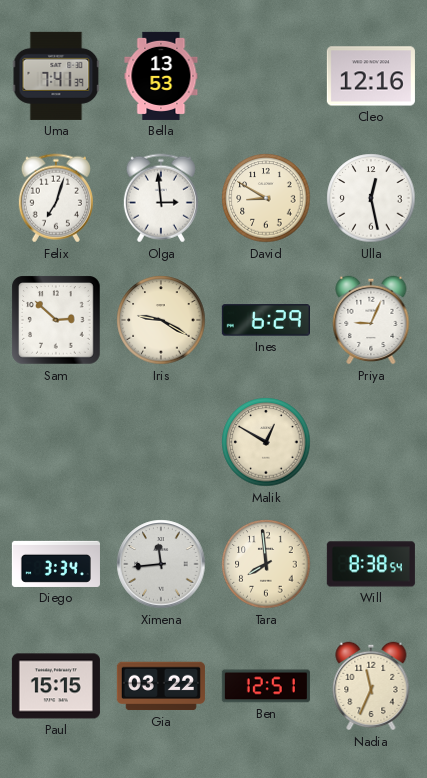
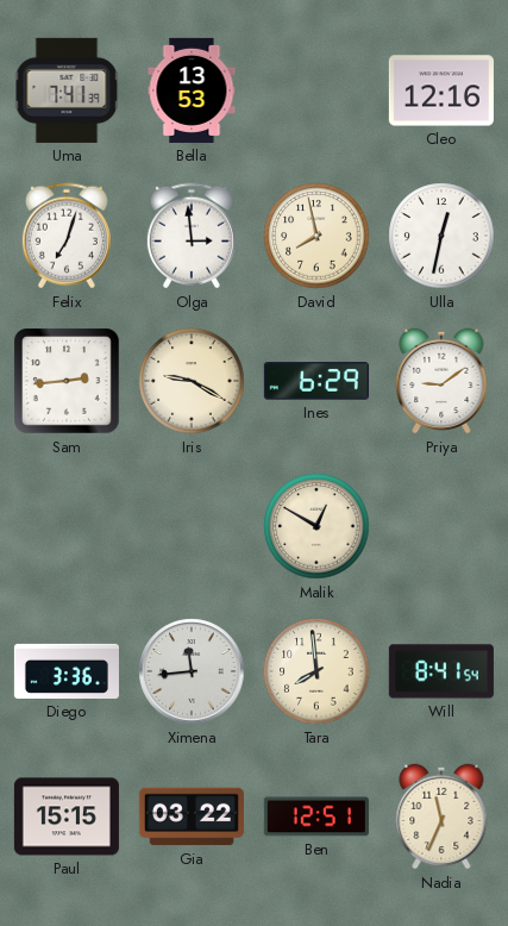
David: 8:50 -> 7:58 (316, 236)
Ulla: 12:28 -> 12:32 (441, 236)
Sam: 2:52 -> 2:44 (67, 381)
Priya: 9:04 -> 9:09 (441, 381)
Diego: 3:34 -> 3:36 (67, 671)
Will: 8:38 -> 8:41 (441, 671)
